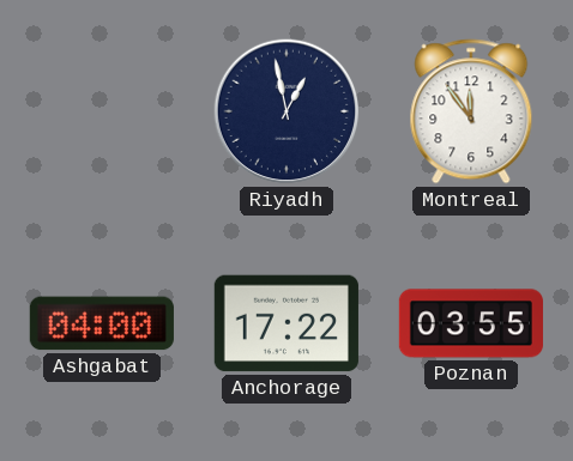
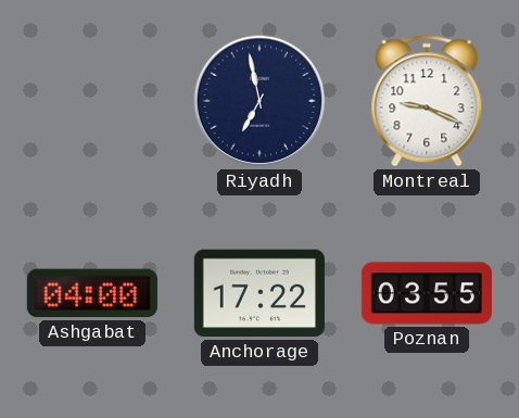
Riyadh: 12:58 -> 6:58 (259, 101)
Montreal: 11:54 -> 9:19 (427, 101)
